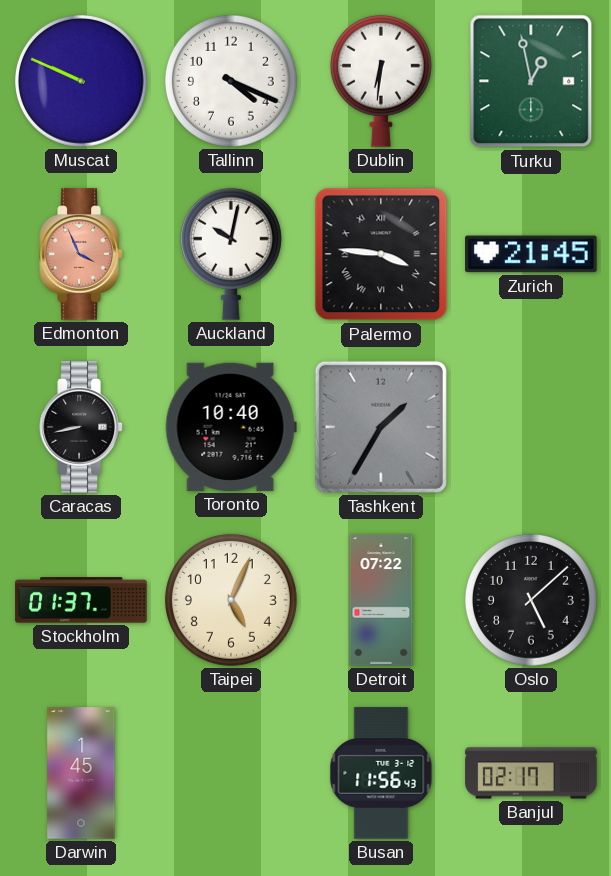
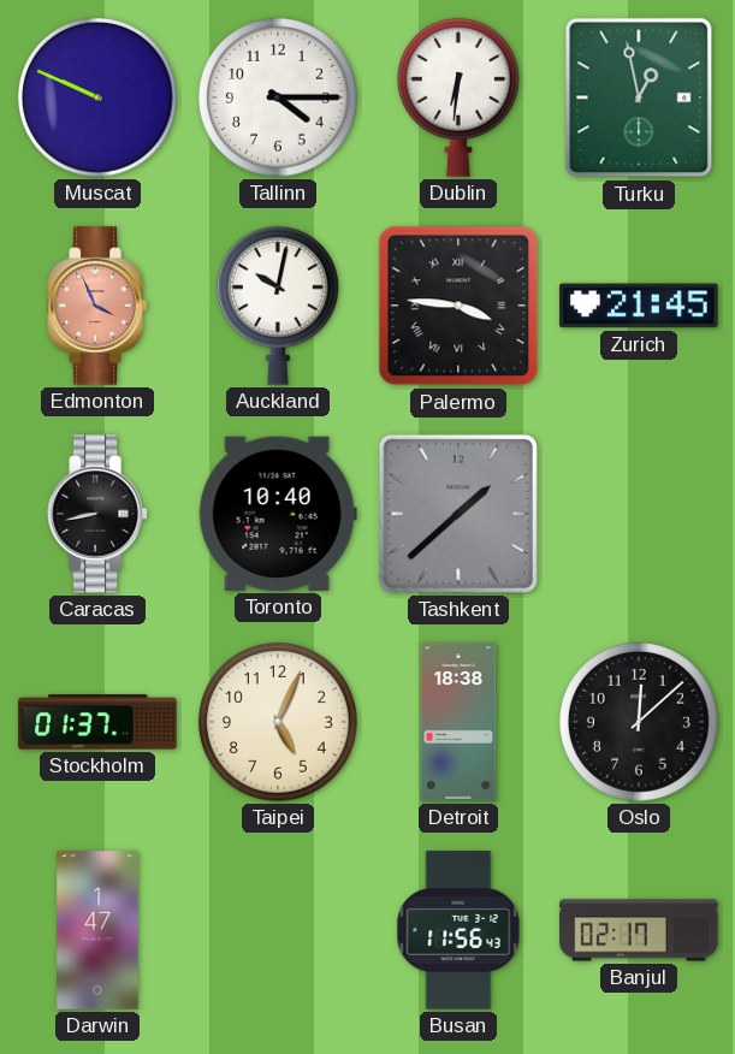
Tallinn: 4:19 -> 4:15 (278, 97)
Tashkent: 1:35 -> 1:38 (458, 514)
Detroit: 07:22 -> 18:38 (458, 722)
Oslo: 5:08 -> 12:08 (639, 722)
Darwin: 1:45 -> 1:47 (97, 930)
